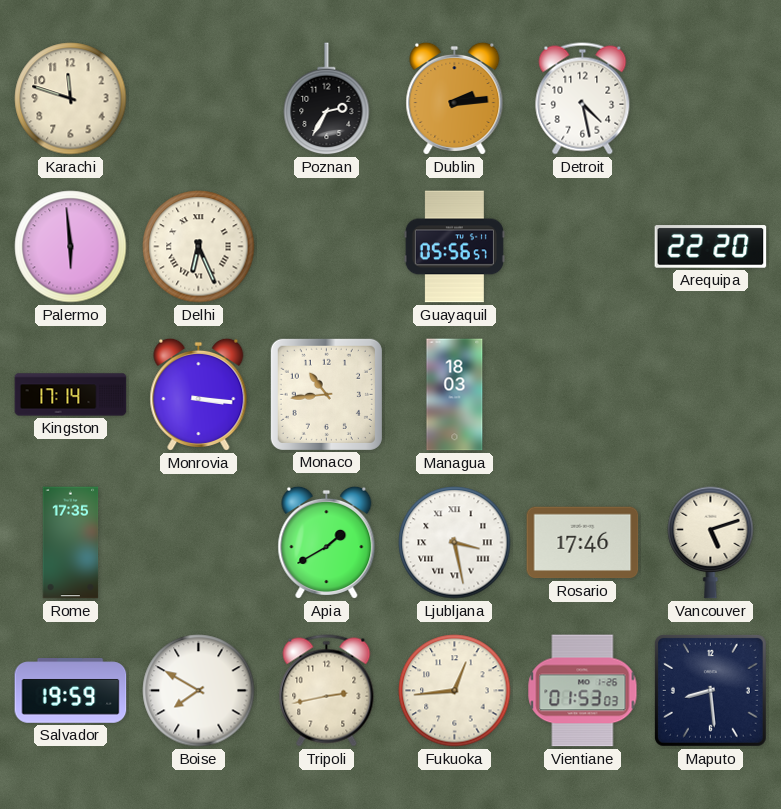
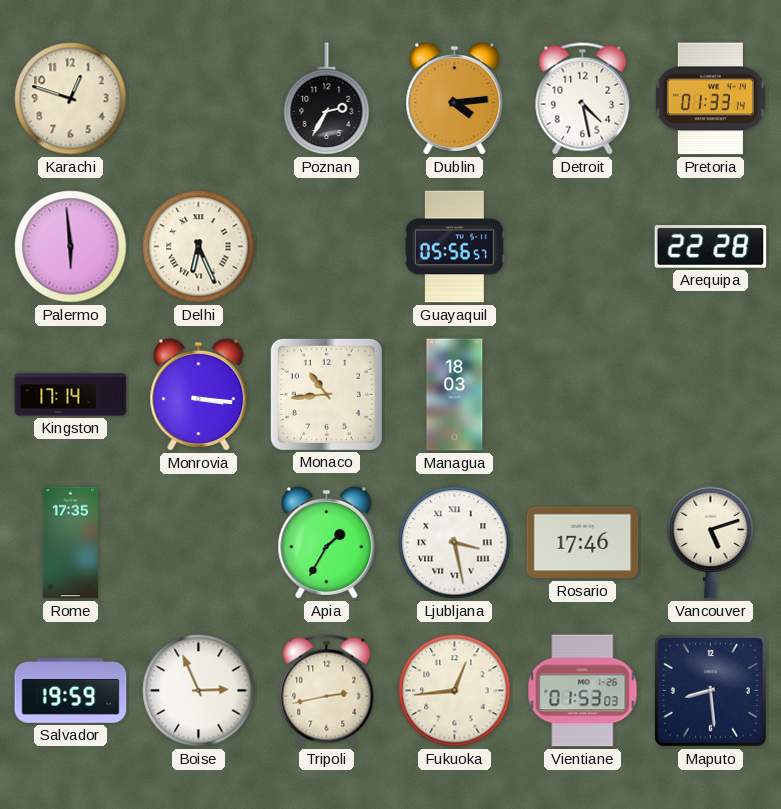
Karachi: 11:48 -> 12:48 (71, 99)
Dublin: 2:14 -> 4:14 (455, 98)
Pretoria: none -> 01:33 (710, 99)
Arequipa: 22:20 -> 22:28 (711, 247)
Apia: 1:40 -> 1:35 (327, 542)
Boise: 7:50 -> 2:56 (199, 691)
